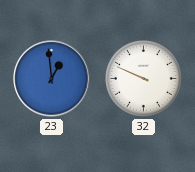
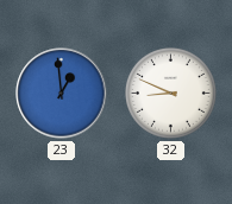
32: 9:49 -> 8:49 (171, 94)
